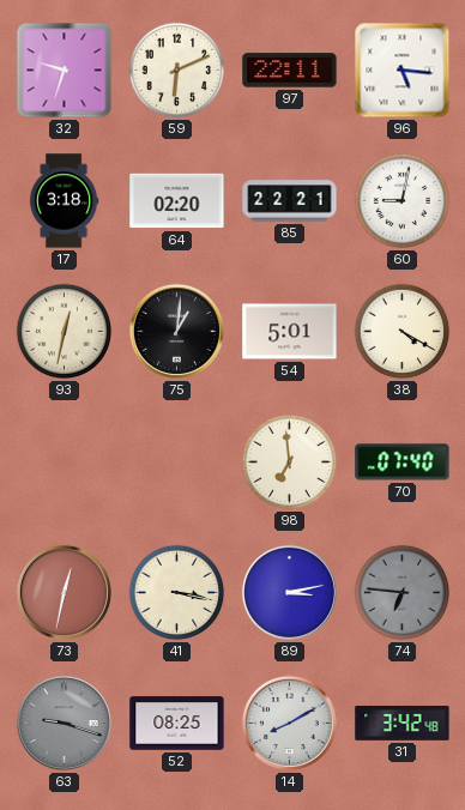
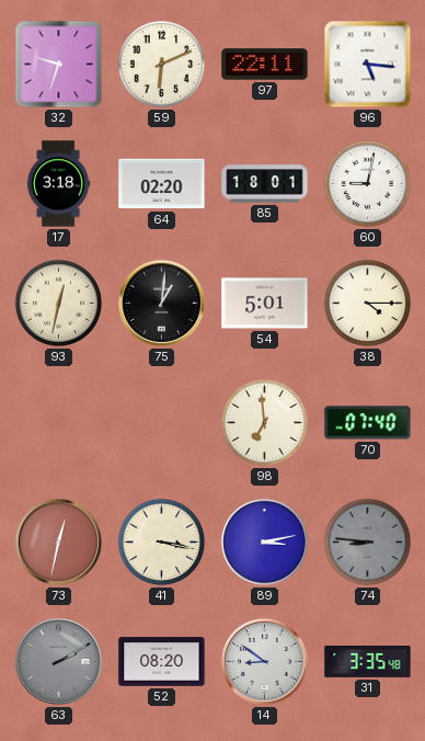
85: 22:21 -> 18:01 (265, 184)
38: 4:20 -> 4:15 (368, 304)
74: 6:46 -> 8:46 (368, 543)
63: 9:18 -> 2:10 (58, 661)
52: 08:25 -> 08:20 (162, 662)
14: 8:10 -> 8:51 (264, 661)
31: 3:42 -> 3:35 (368, 662)
